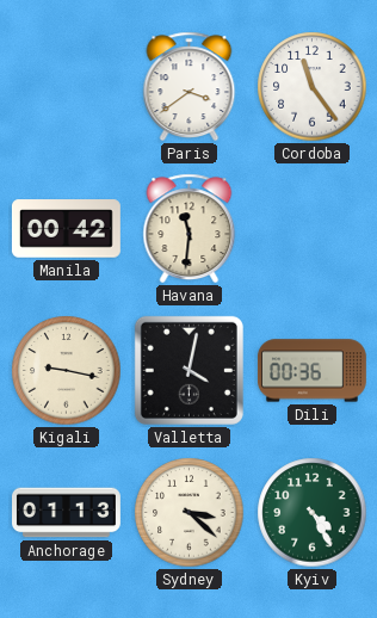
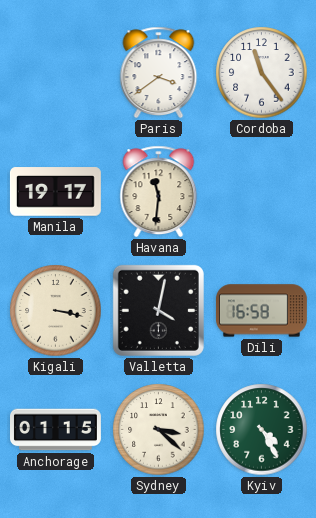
Manila: 00:42 -> 19:17 (55, 192)
Kigali: 9:17 -> 3:17 (56, 311)
Dili: 00:36 -> 16:58 (261, 311)
Anchorage: 01:13 -> 01:15 (56, 430)
